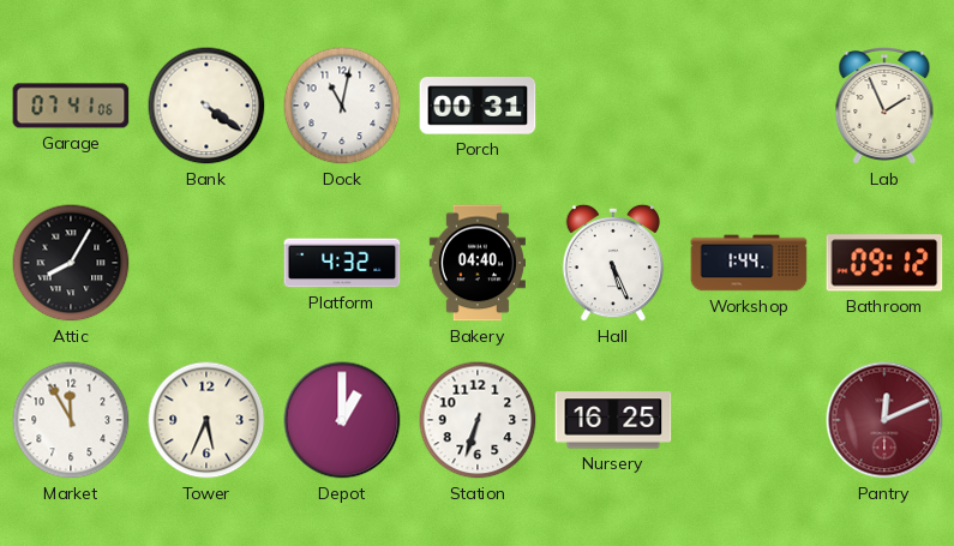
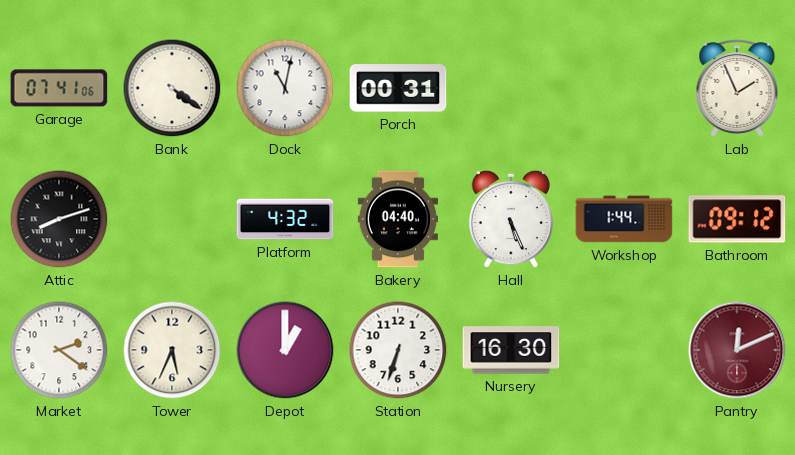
Attic: 8:05 -> 8:12 (59, 219)
Market: 11:55 -> 2:21 (59, 350)
Nursery: 16:25 -> 16:30 (511, 350)
